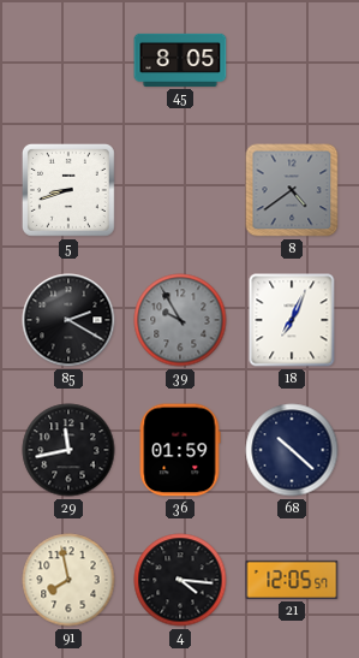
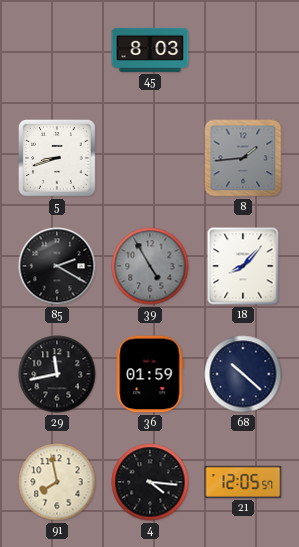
45: 8:05 -> 8:03 (150, 50)
8: 4:39 -> 1:44 (243, 158)
39: 9:55 -> 4:55 (150, 266)
18: 7:04 -> 8:07 (243, 266)
